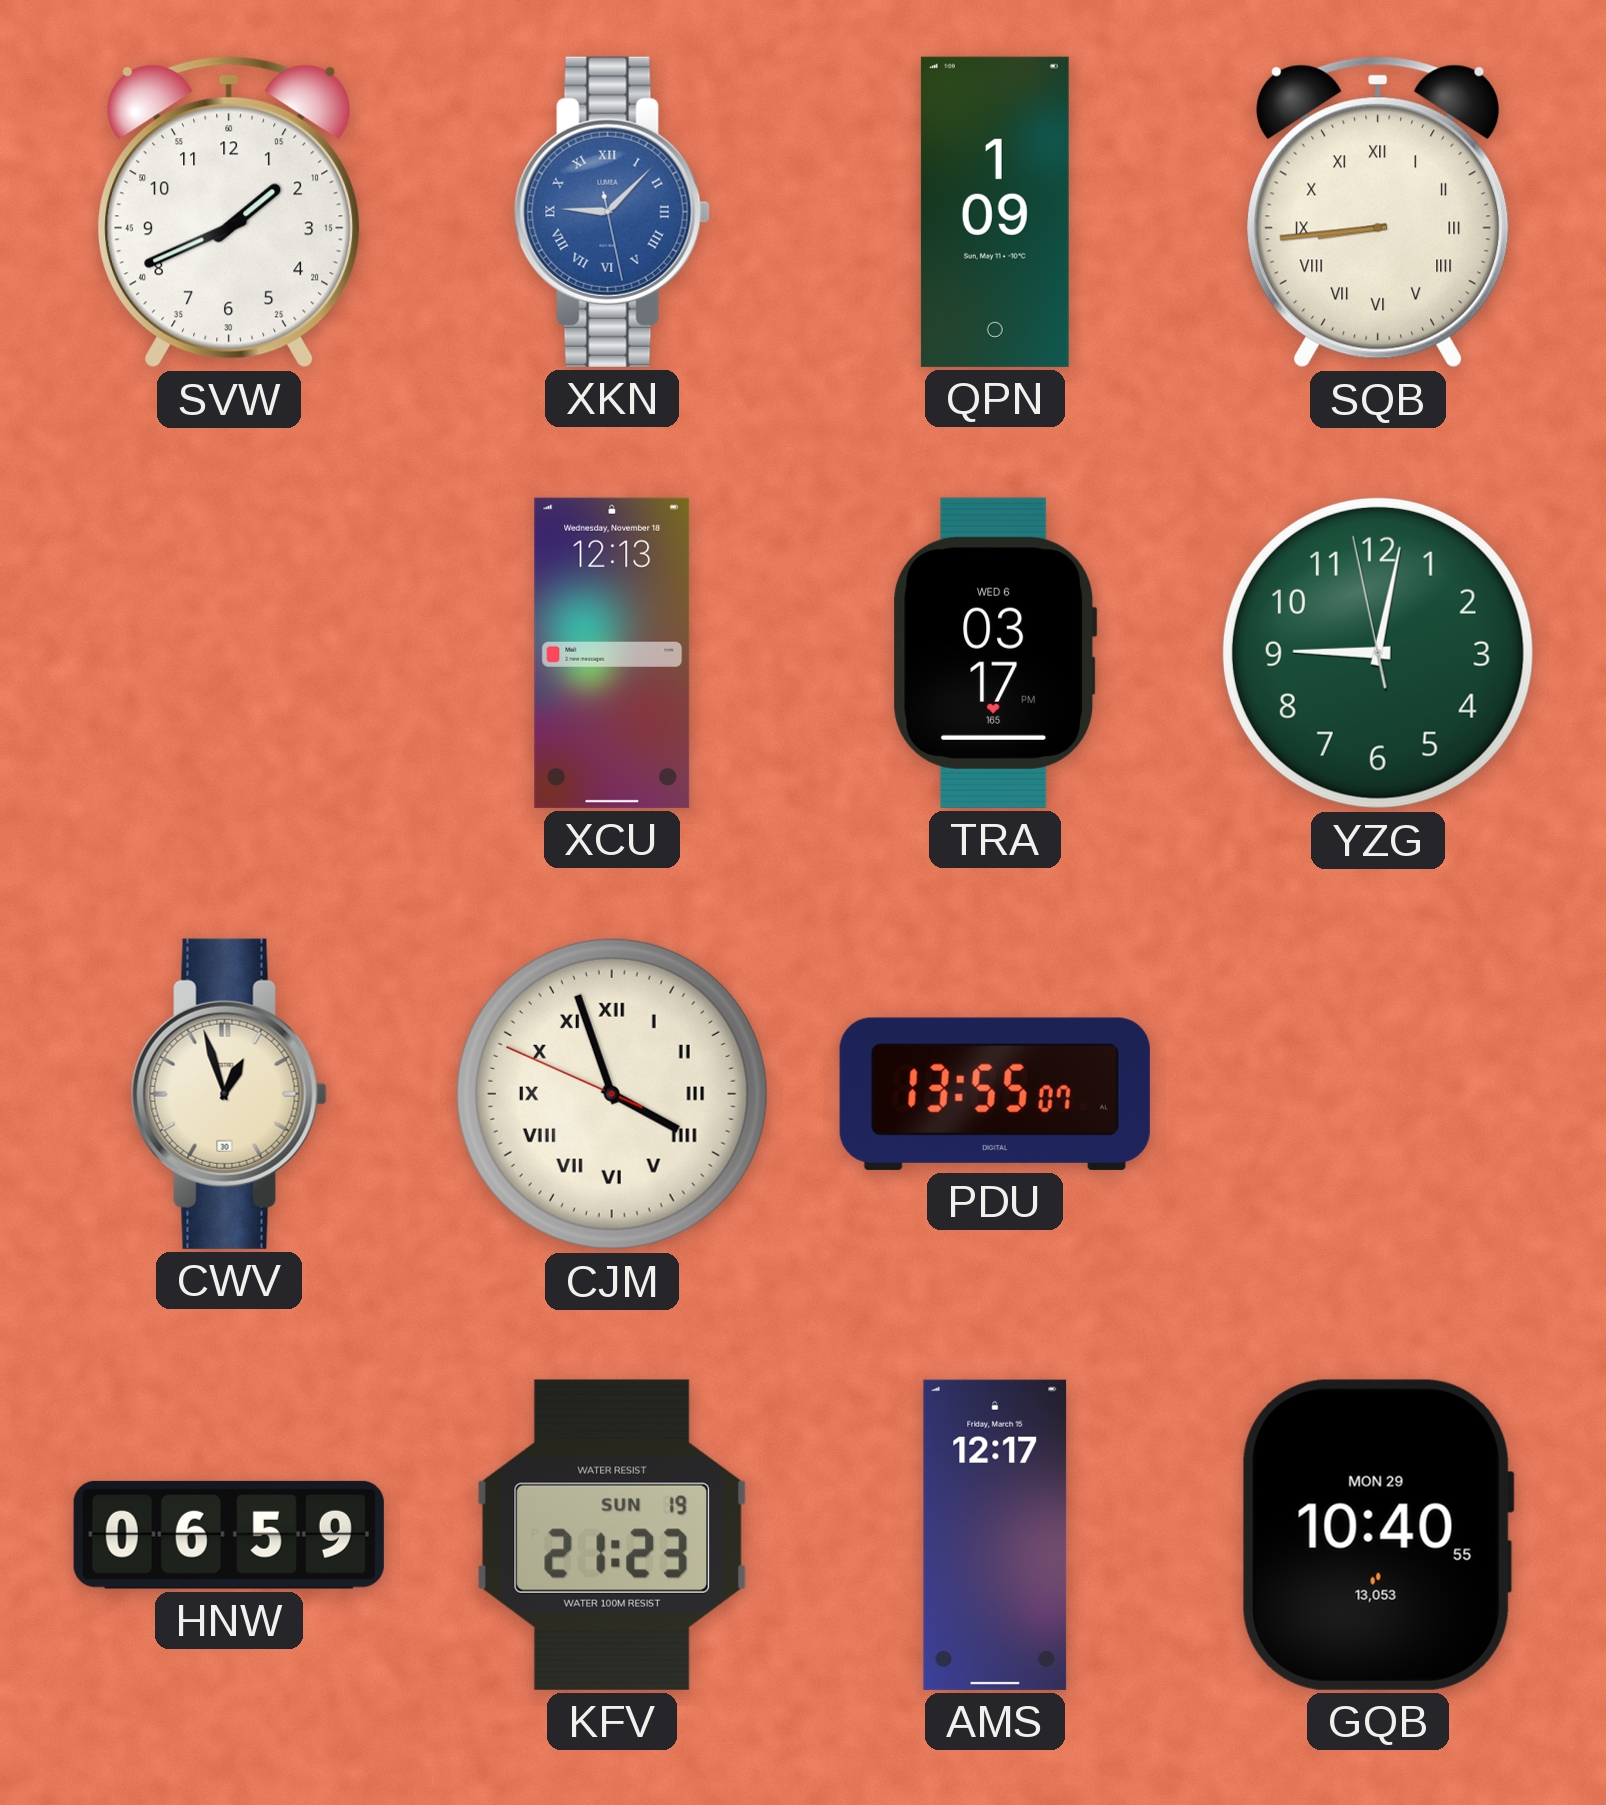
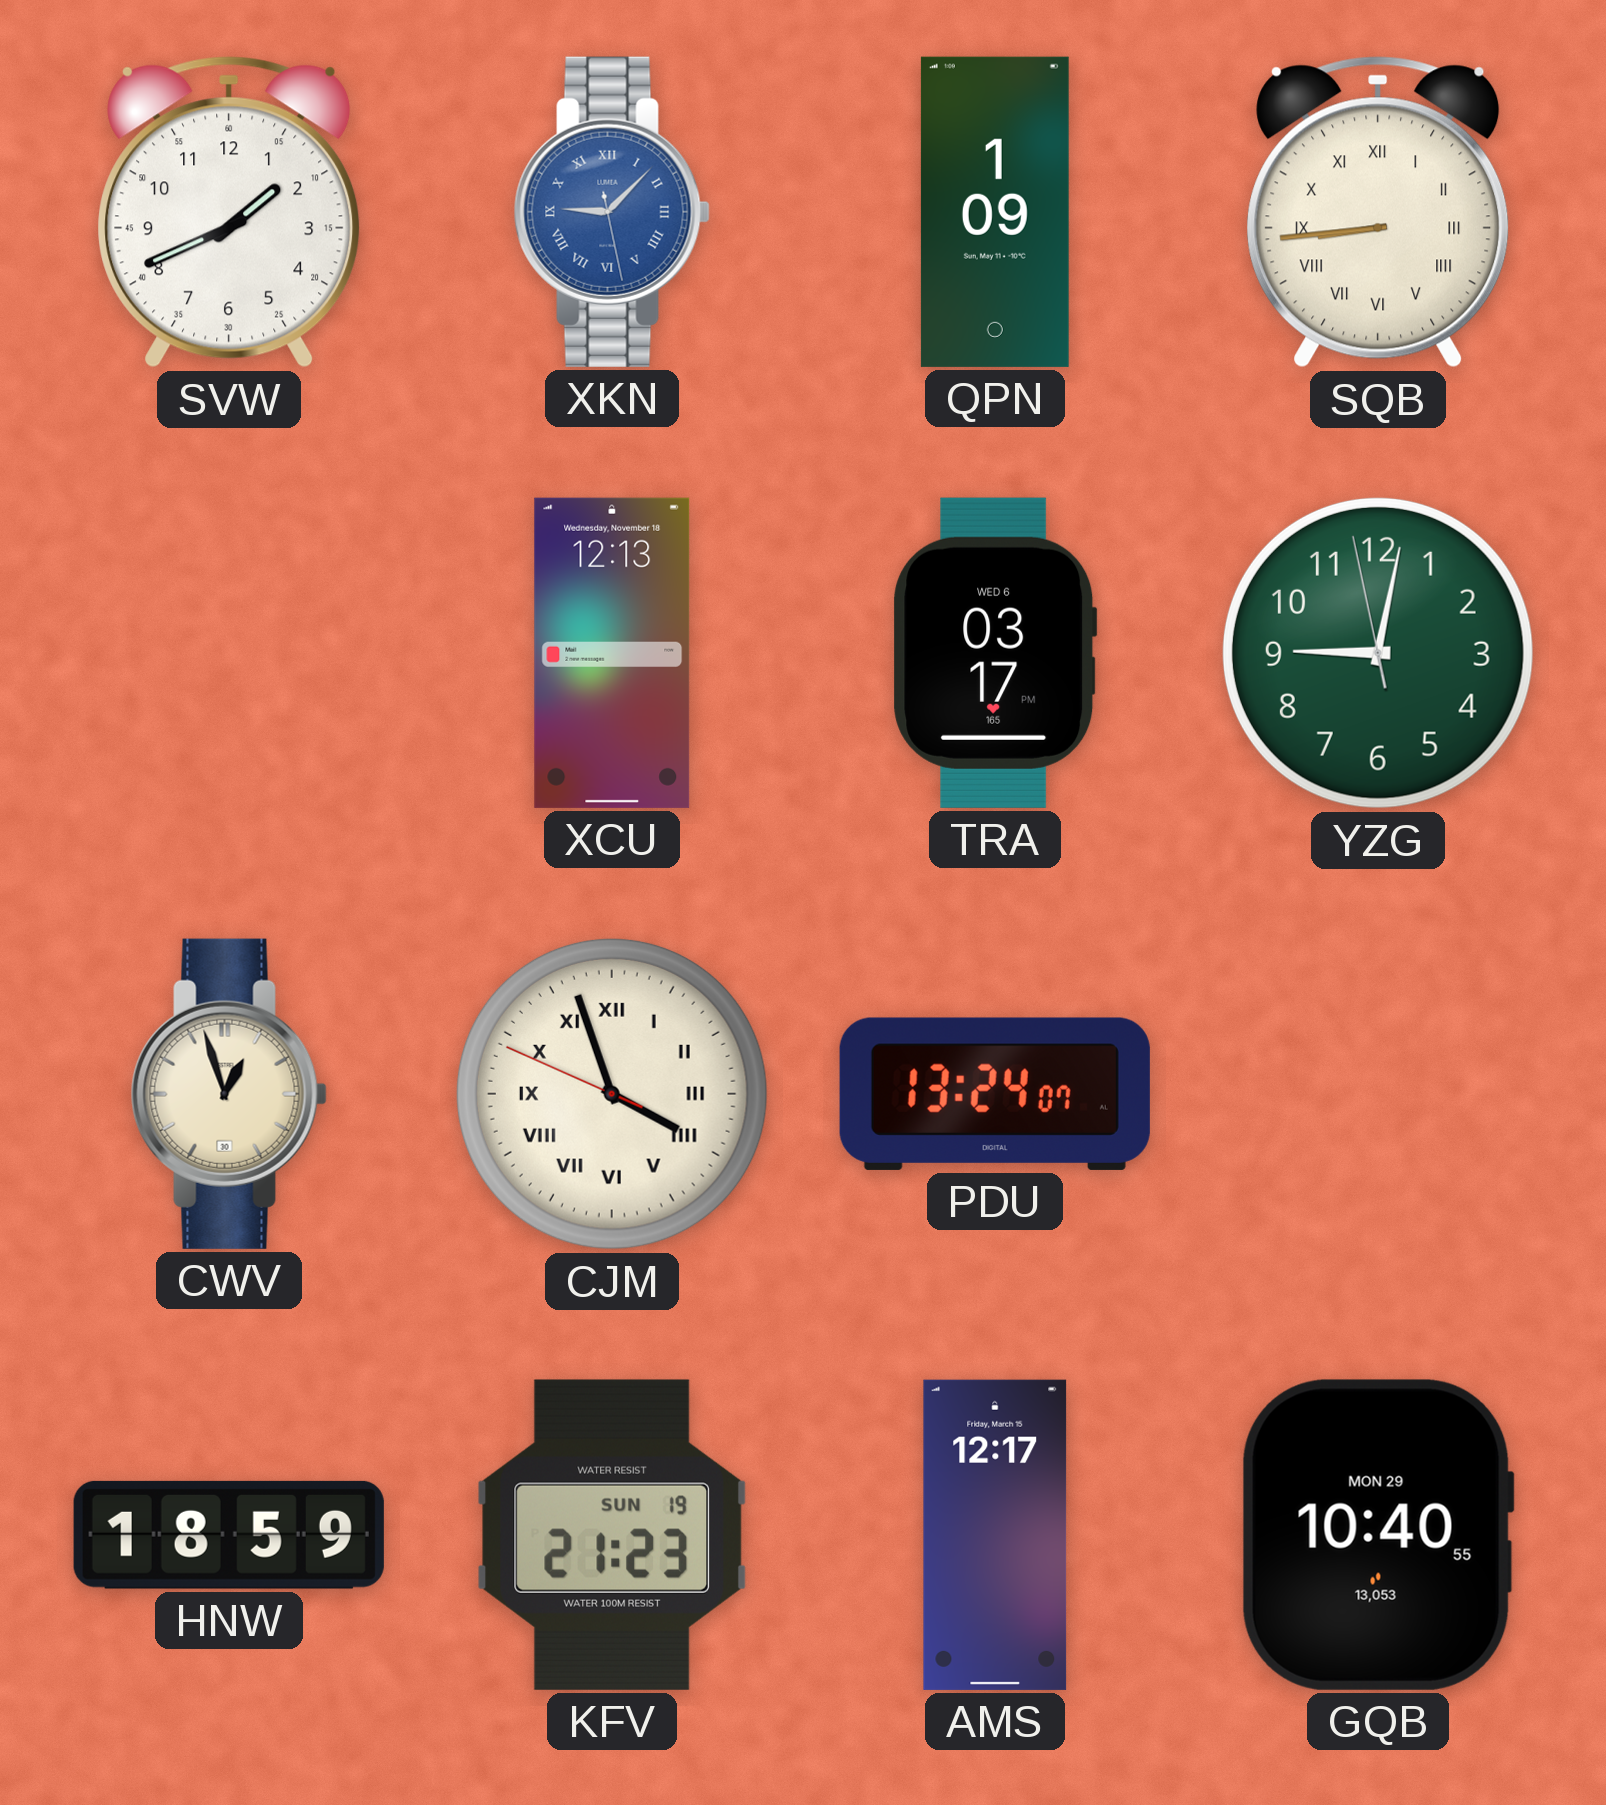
PDU: 13:55 -> 13:24 (995, 1094)
HNW: 06:59 -> 18:59 (229, 1535)
